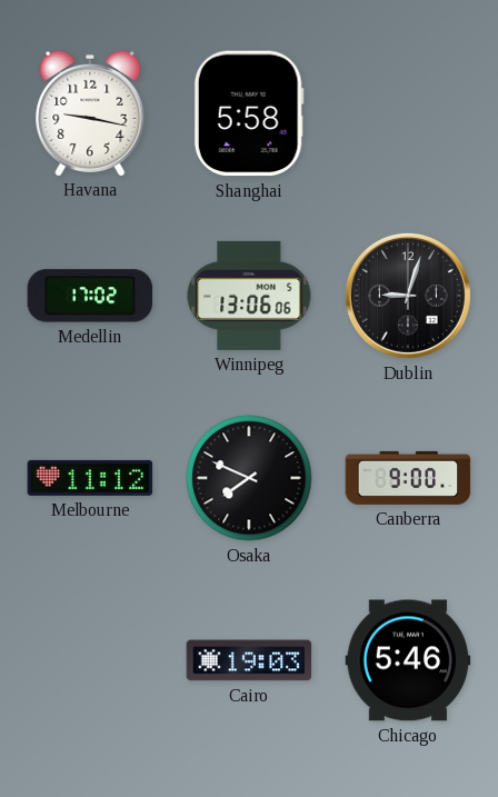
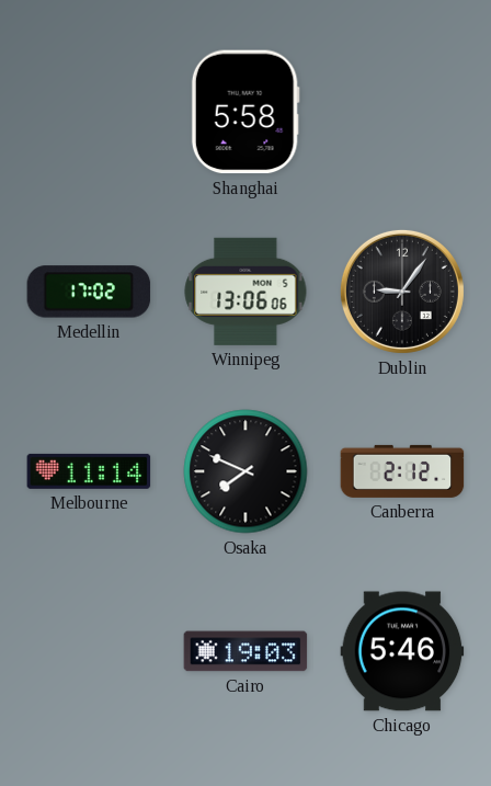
Havana: 9:17 -> none (90, 112)
Dublin: 9:03 -> 9:06 (402, 292)
Melbourne: 11:12 -> 11:14 (89, 471)
Canberra: 9:00 -> 2:12 (402, 471)
